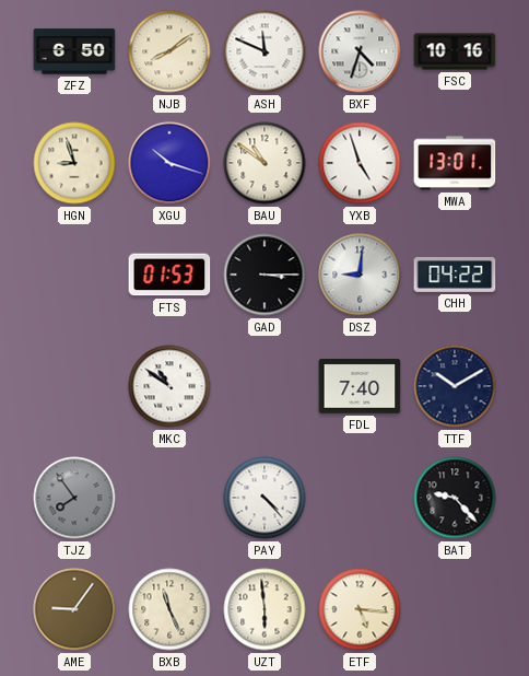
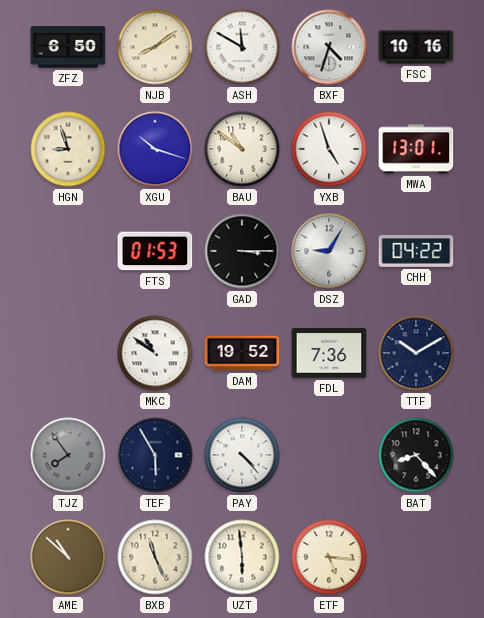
ASH: 11:49 -> 11:50 (242, 47)
DSZ: 9:01 -> 9:05 (329, 251)
DAM: none -> 19:52 (242, 353)
FDL: 7:40 -> 7:36 (329, 353)
TEF: none -> 5:55 (155, 455)
BAT: 9:23 -> 8:23 (416, 455)
AME: 9:06 -> 10:52 (68, 557)
